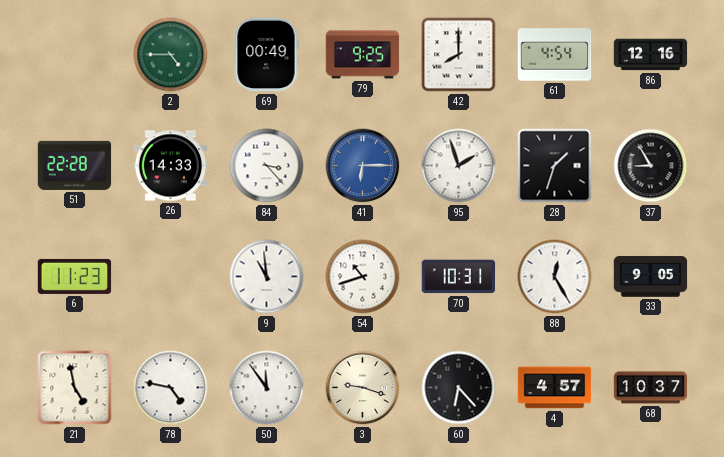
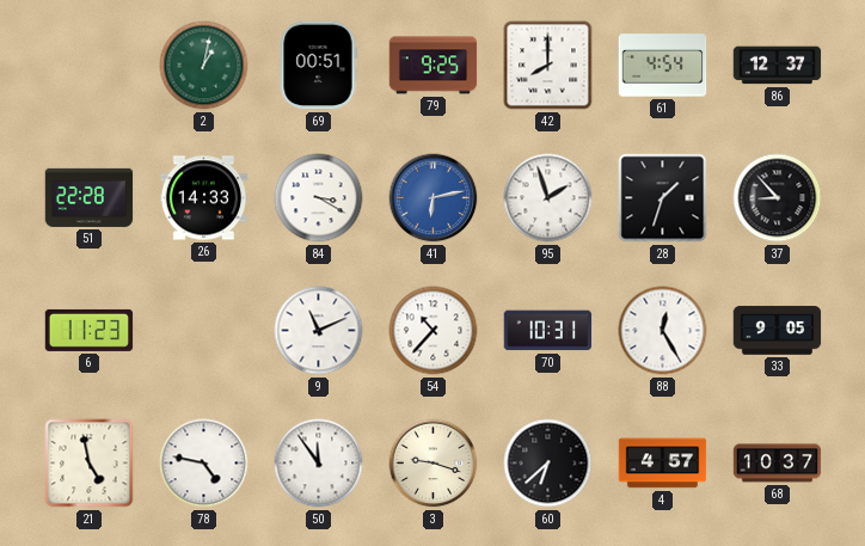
2: 4:45 -> 1:02 (204, 66)
69: 00:49 -> 00:51 (318, 66)
86: 12:16 -> 12:37 (778, 66)
84: 3:23 -> 3:20 (319, 198)
41: 6:15 -> 6:13 (434, 198)
37: 8:55 -> 8:53 (778, 198)
9: 10:59 -> 11:11 (319, 331)
54: 10:42 -> 10:37 (434, 331)
60: 6:23 -> 6:38 (548, 464)
